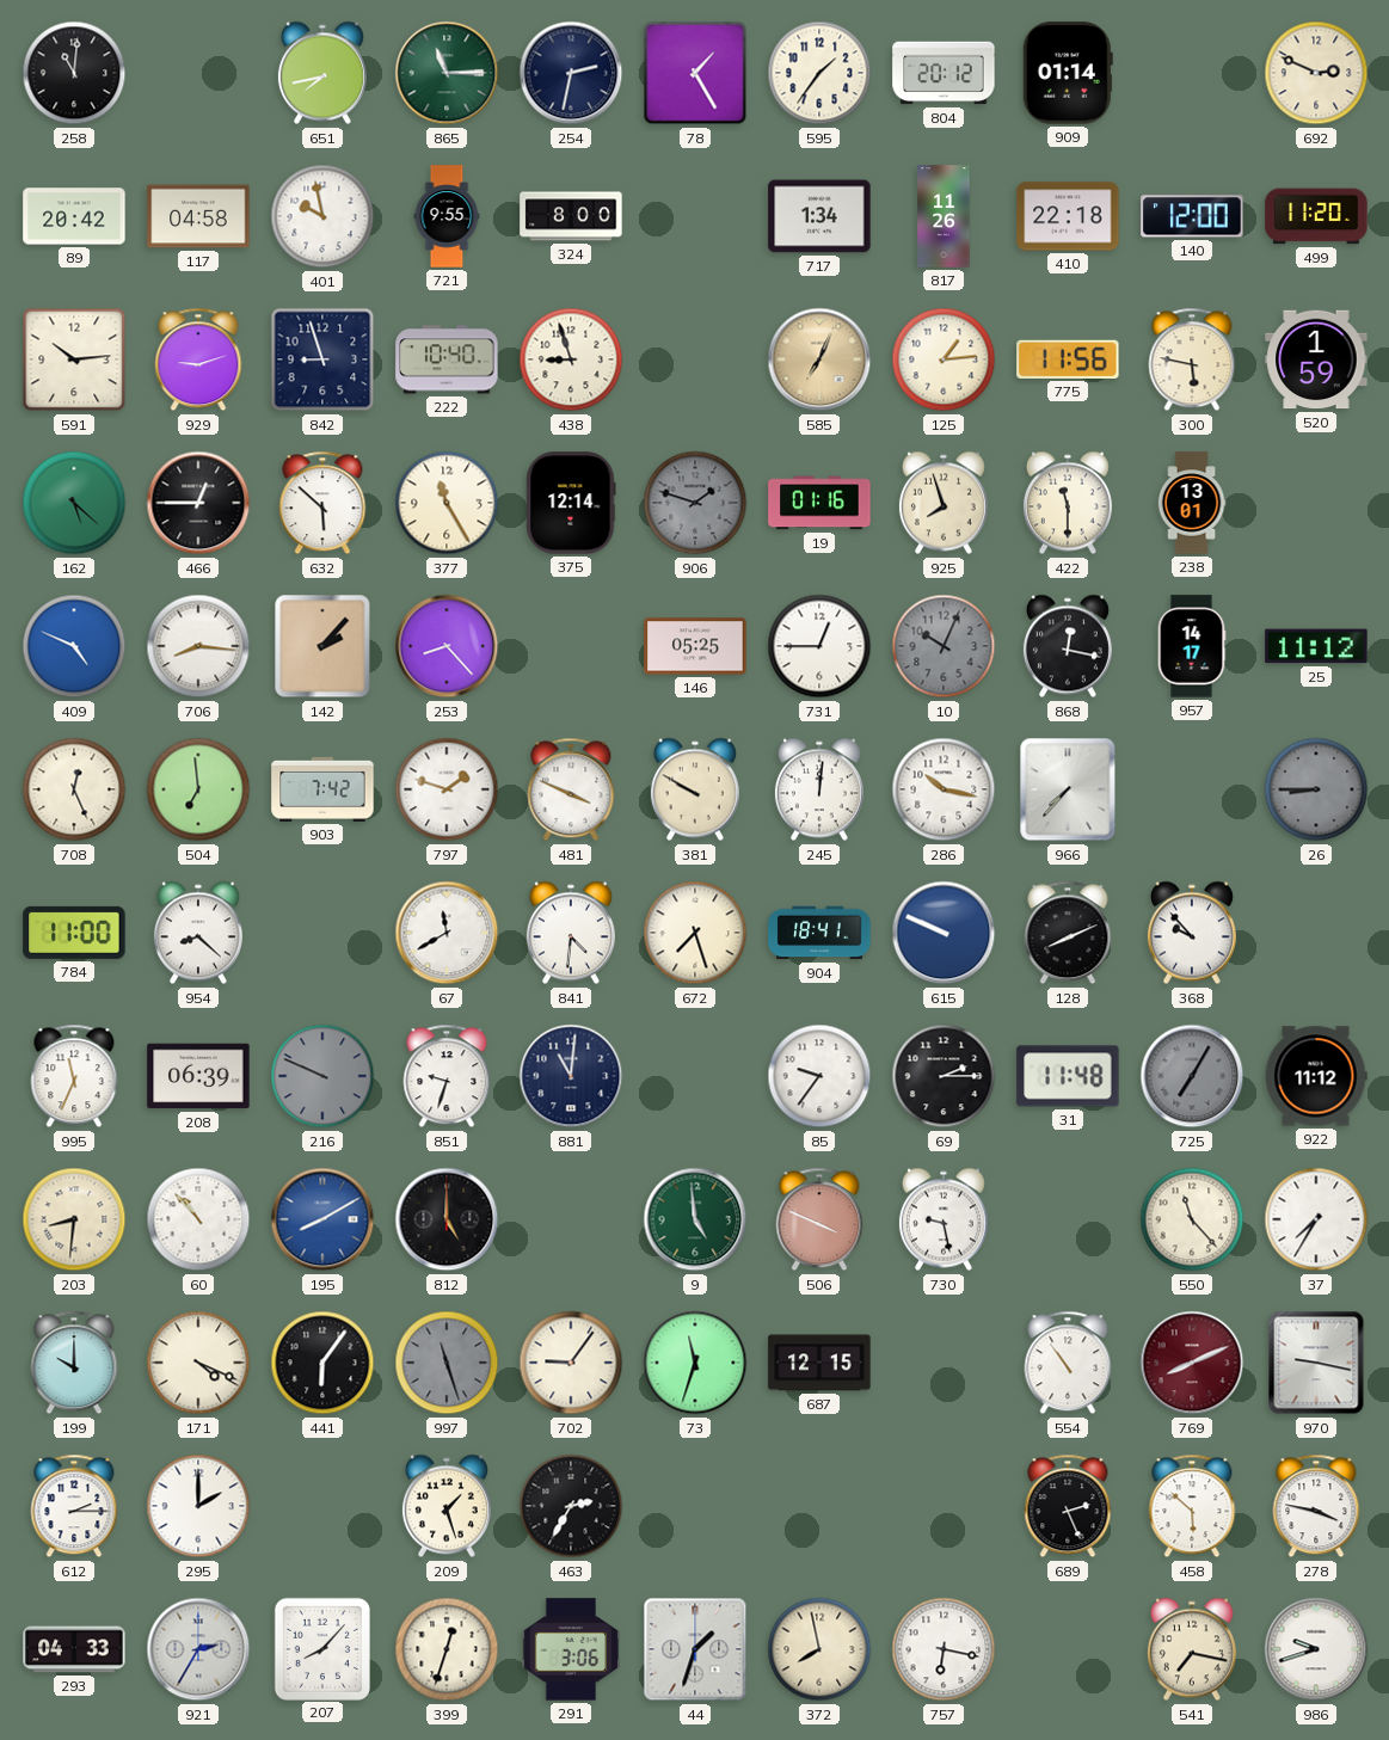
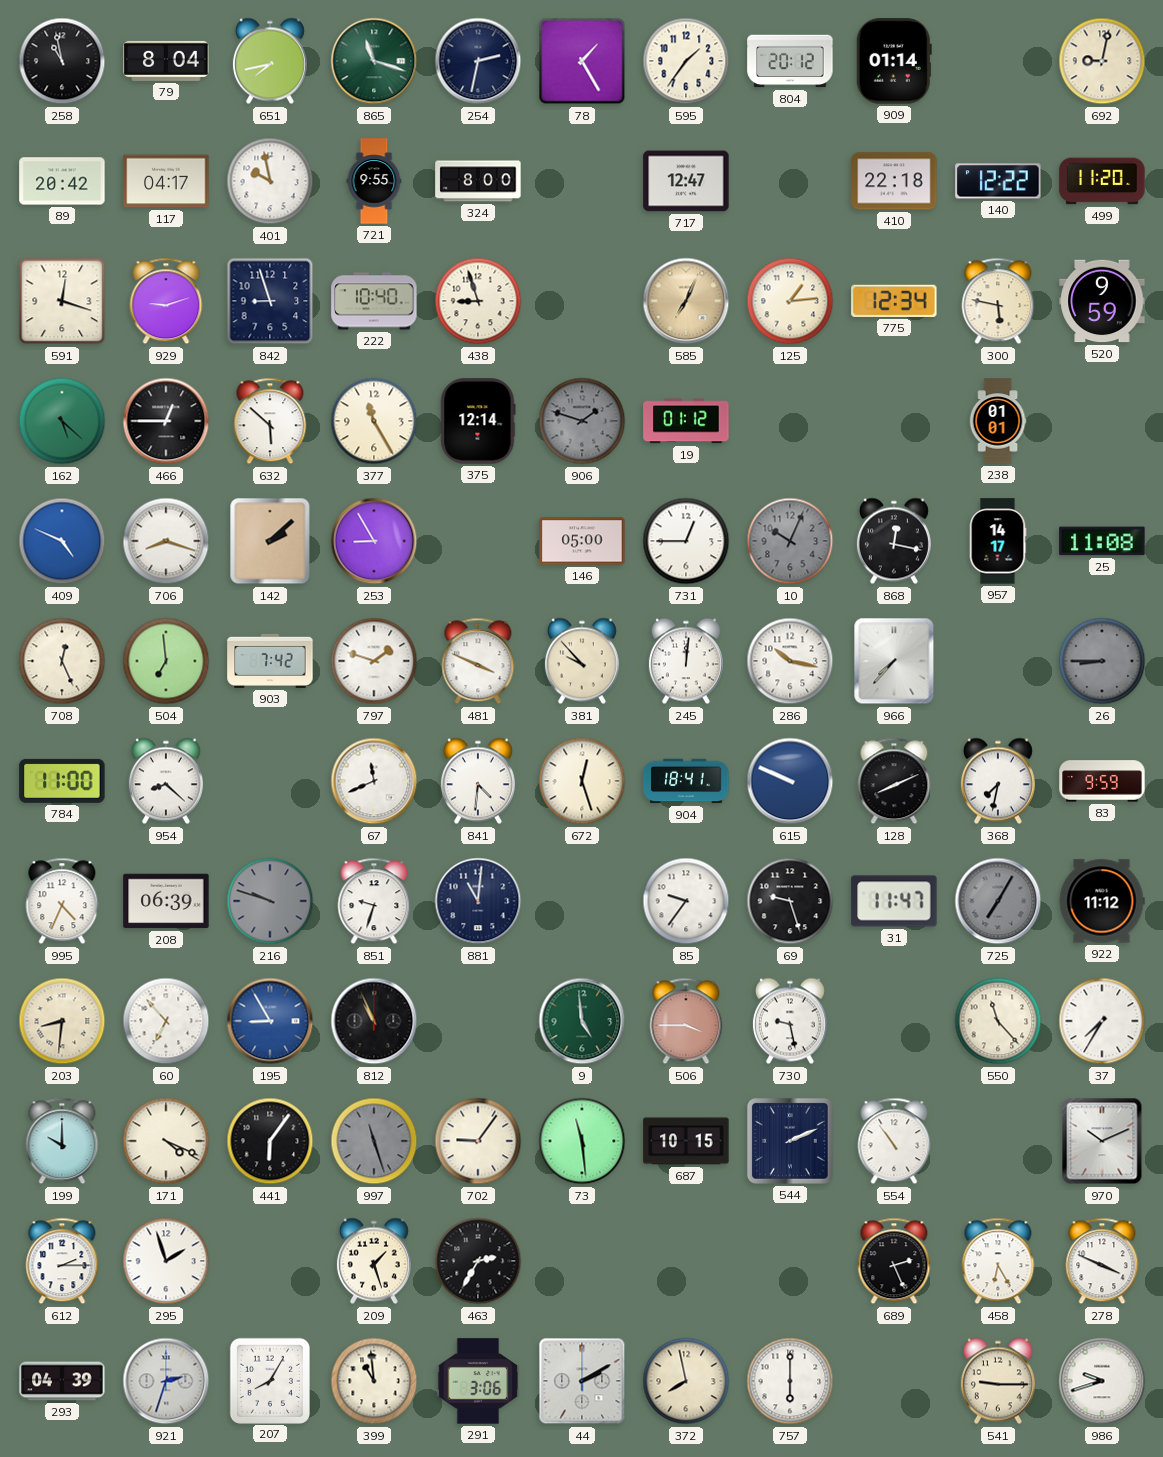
258: 11:01 -> 10:58 (62, 61)
79: none -> 8:04 (166, 61)
865: 11:15 -> 11:18 (374, 61)
692: 2:49 -> 9:02 (1102, 61)
117: 04:58 -> 04:17 (166, 181)
717: 1:34 -> 12:47 (686, 181)
817: 11:26 -> none (944, 216)
140: 12:00 -> 12:22 (998, 181)
591: 10:14 -> 12:18 (62, 301)
775: 11:56 -> 12:34 (894, 301)
520: 1:59 -> 9:59 (1102, 301)
19: 01:16 -> 01:12 (686, 421)
925: 7:57 -> none (944, 503)
422: 11:30 -> none (1068, 503)
238: 13:01 -> 01:01 (998, 421)
706: 8:16 -> 8:18 (166, 541)
142: 2:07 -> 2:08 (270, 541)
253: 8:23 -> 8:55 (374, 541)
146: 05:25 -> 05:00 (582, 541)
25: 11:12 -> 11:08 (1102, 541)
381: 9:50 -> 9:53 (582, 661)
67: 11:40 -> 11:41 (374, 781)
672: 7:27 -> 12:27 (582, 781)
368: 9:53 -> 7:32 (998, 781)
83: none -> 9:59 (1102, 781)
995: 11:34 -> 4:34 (62, 901)
216: 9:49 -> 9:48 (270, 901)
69: 2:15 -> 9:27 (790, 901)
31: 11:48 -> 11:47 (894, 901)
60: 10:53 -> 6:53 (166, 1021)
195: 8:10 -> 8:55 (270, 1021)
812: 5:00 -> 10:56 (374, 1021)
506: 3:49 -> 3:45 (686, 1021)
73: 11:33 -> 11:29 (582, 1141)
687: 12:15 -> 10:15 (686, 1141)
544: none -> 2:11 (790, 1141)
769: 8:11 -> none (1192, 1363)
970: 9:17 -> 10:11 (1102, 1141)
295: 2:00 -> 1:57 (166, 1261)
458: 5:52 -> 6:25 (998, 1261)
278: 3:47 -> 3:49 (1102, 1261)
293: 04:33 -> 04:39 (62, 1381)
921: 2:35 -> 2:33 (166, 1381)
207: 8:07 -> 8:05 (269, 1380)
399: 12:33 -> 10:59 (374, 1381)
44: 1:33 -> 2:10 (582, 1381)
757: 6:17 -> 6:00 (790, 1381)
541: 7:17 -> 9:15 (998, 1381)
